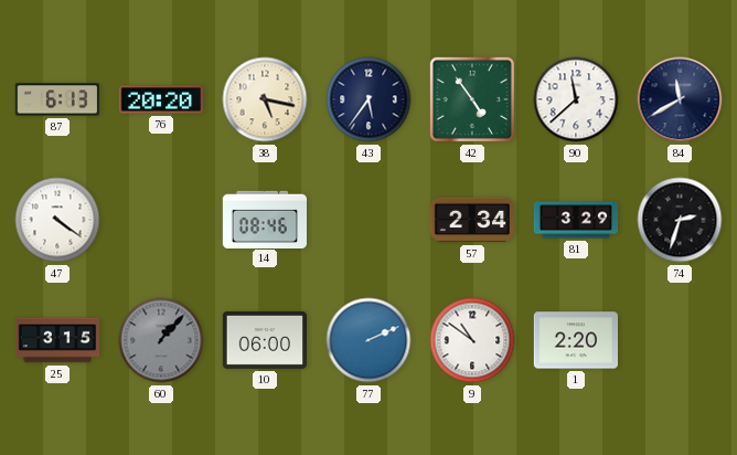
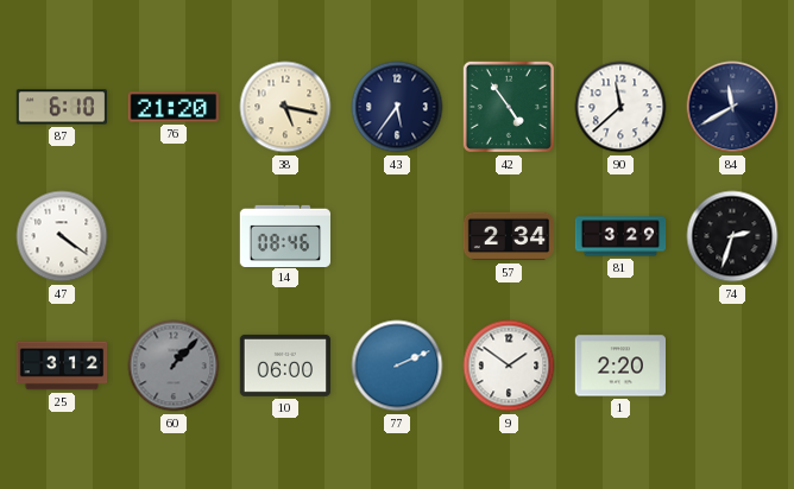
87: 6:13 -> 6:10 (61, 107)
76: 20:20 -> 21:20 (172, 107)
25: 3:15 -> 3:12 (62, 366)
9: 10:51 -> 1:51 (509, 366)
